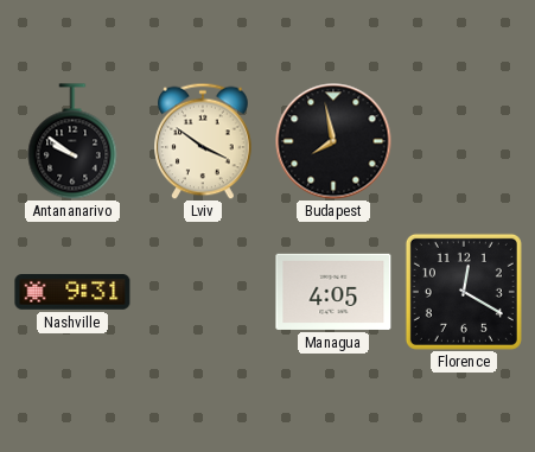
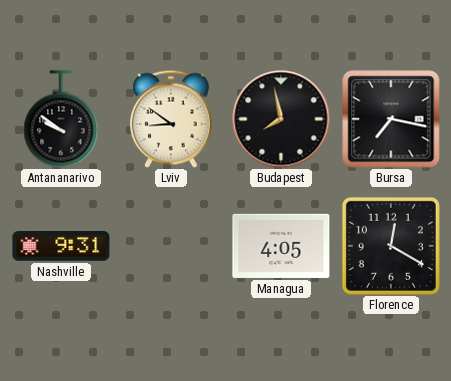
Lviv: 3:51 -> 8:51 (171, 119)
Bursa: none -> 7:17 (391, 119)
